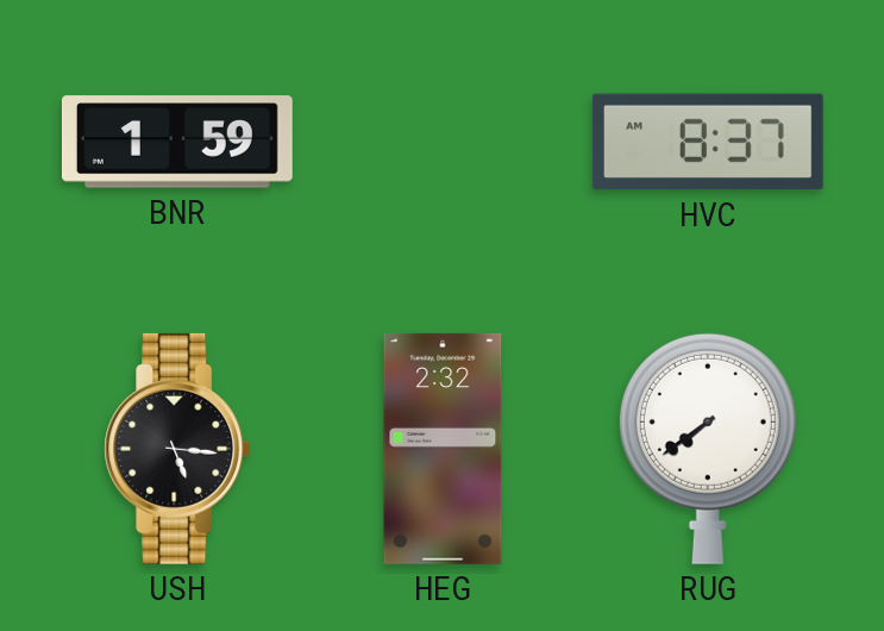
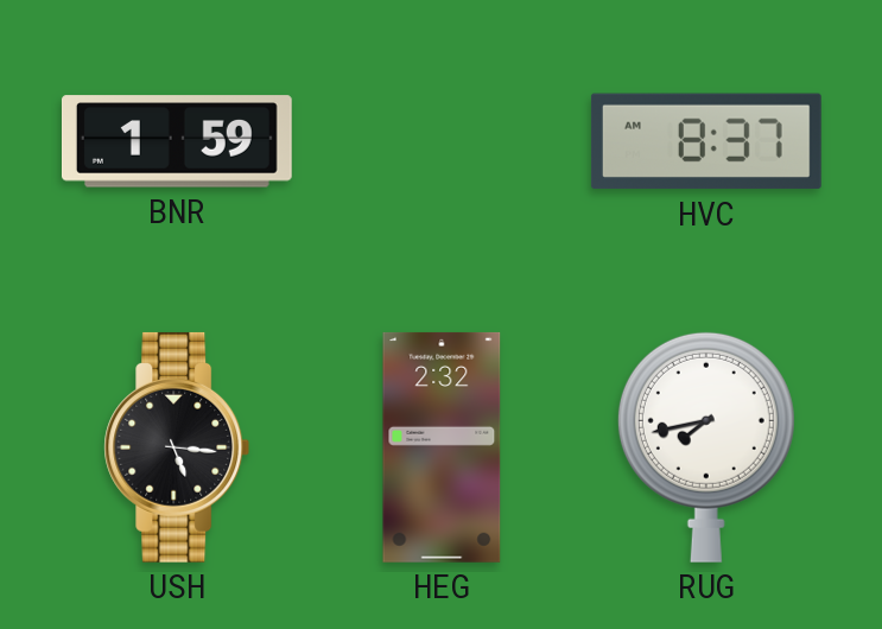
RUG: 7:39 -> 7:43 (706, 447)
